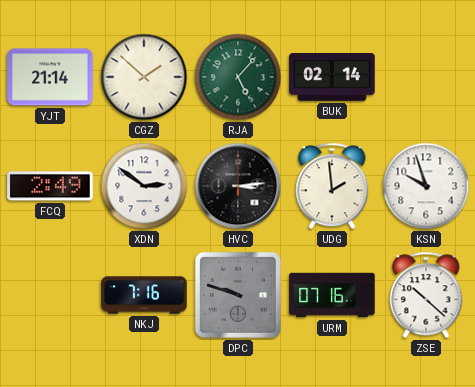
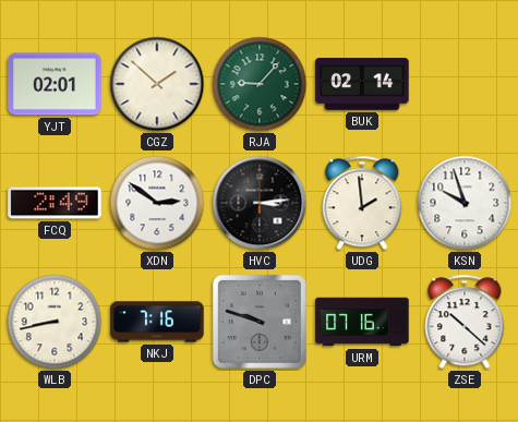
YJT: 21:14 -> 02:01 (55, 84)
RJA: 5:07 -> 9:07 (260, 84)
WLB: none -> 8:43 (55, 322)
